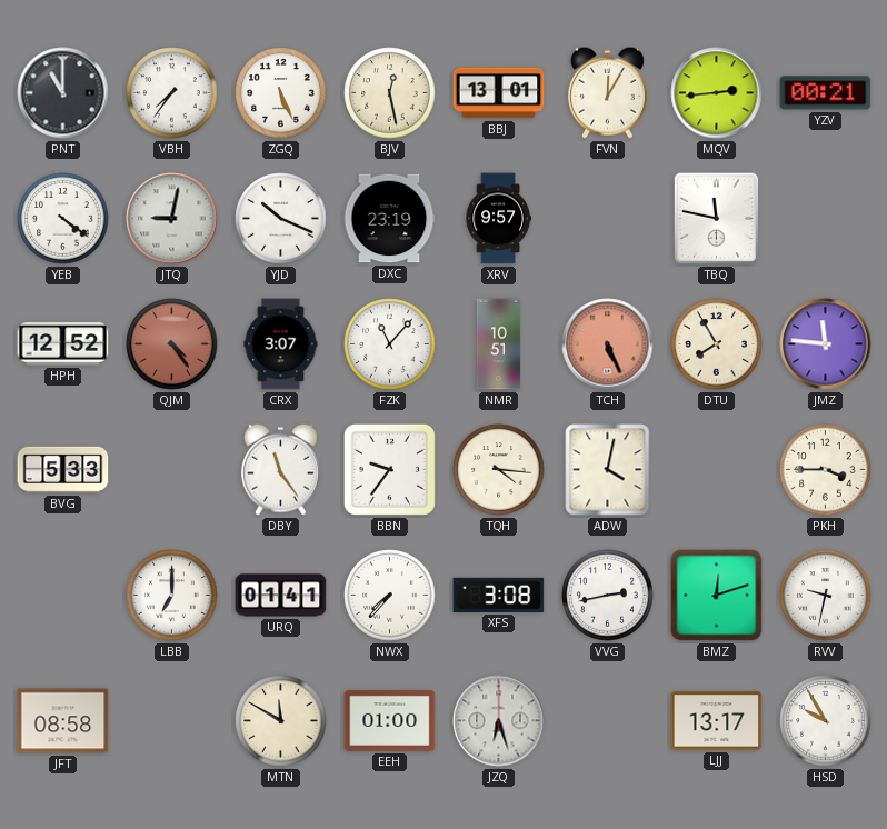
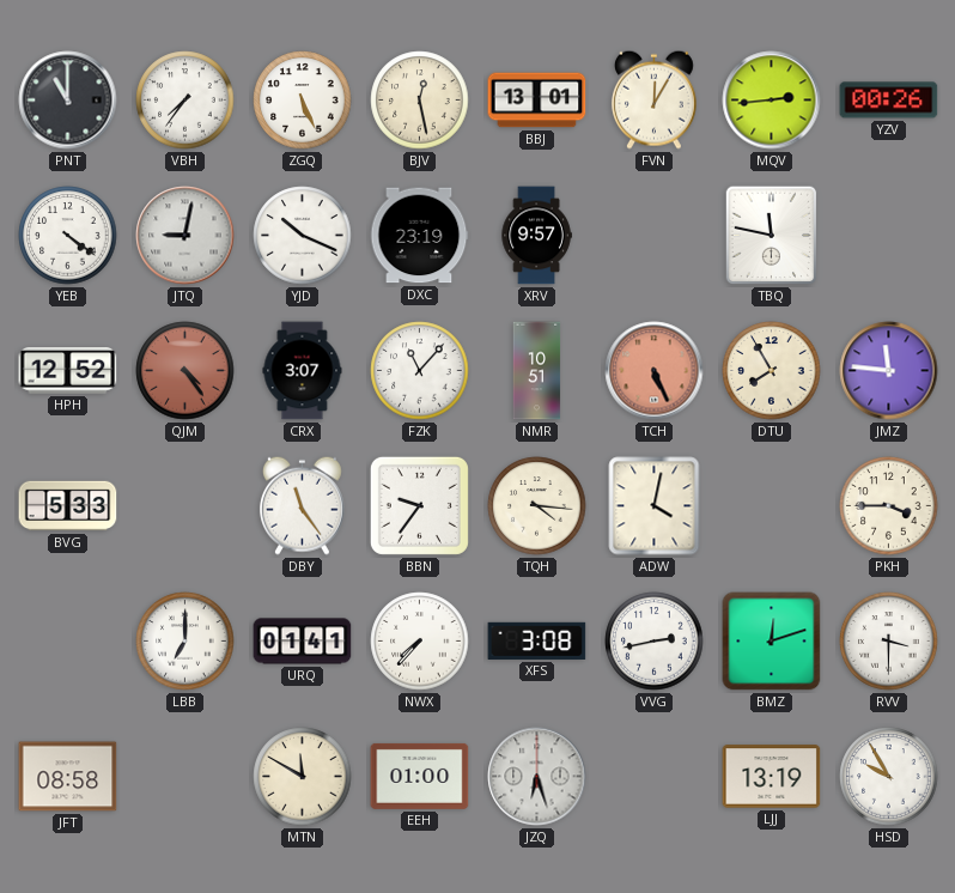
YZV: 00:21 -> 00:26 (889, 101)
RVV: 9:32 -> 3:30 (889, 642)
LJJ: 13:17 -> 13:19 (772, 777)
